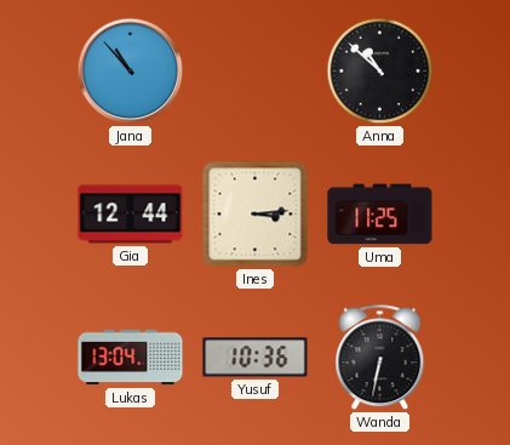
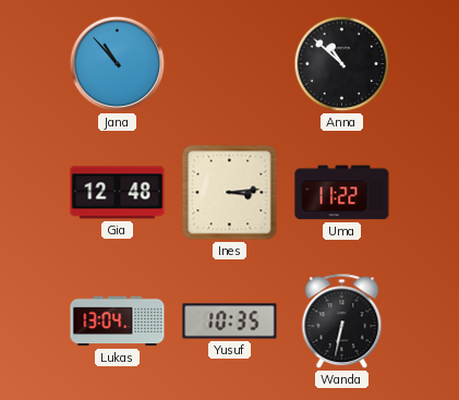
Gia: 12:44 -> 12:48 (118, 193)
Uma: 11:25 -> 11:22 (342, 193)
Yusuf: 10:36 -> 10:35 (230, 322)
